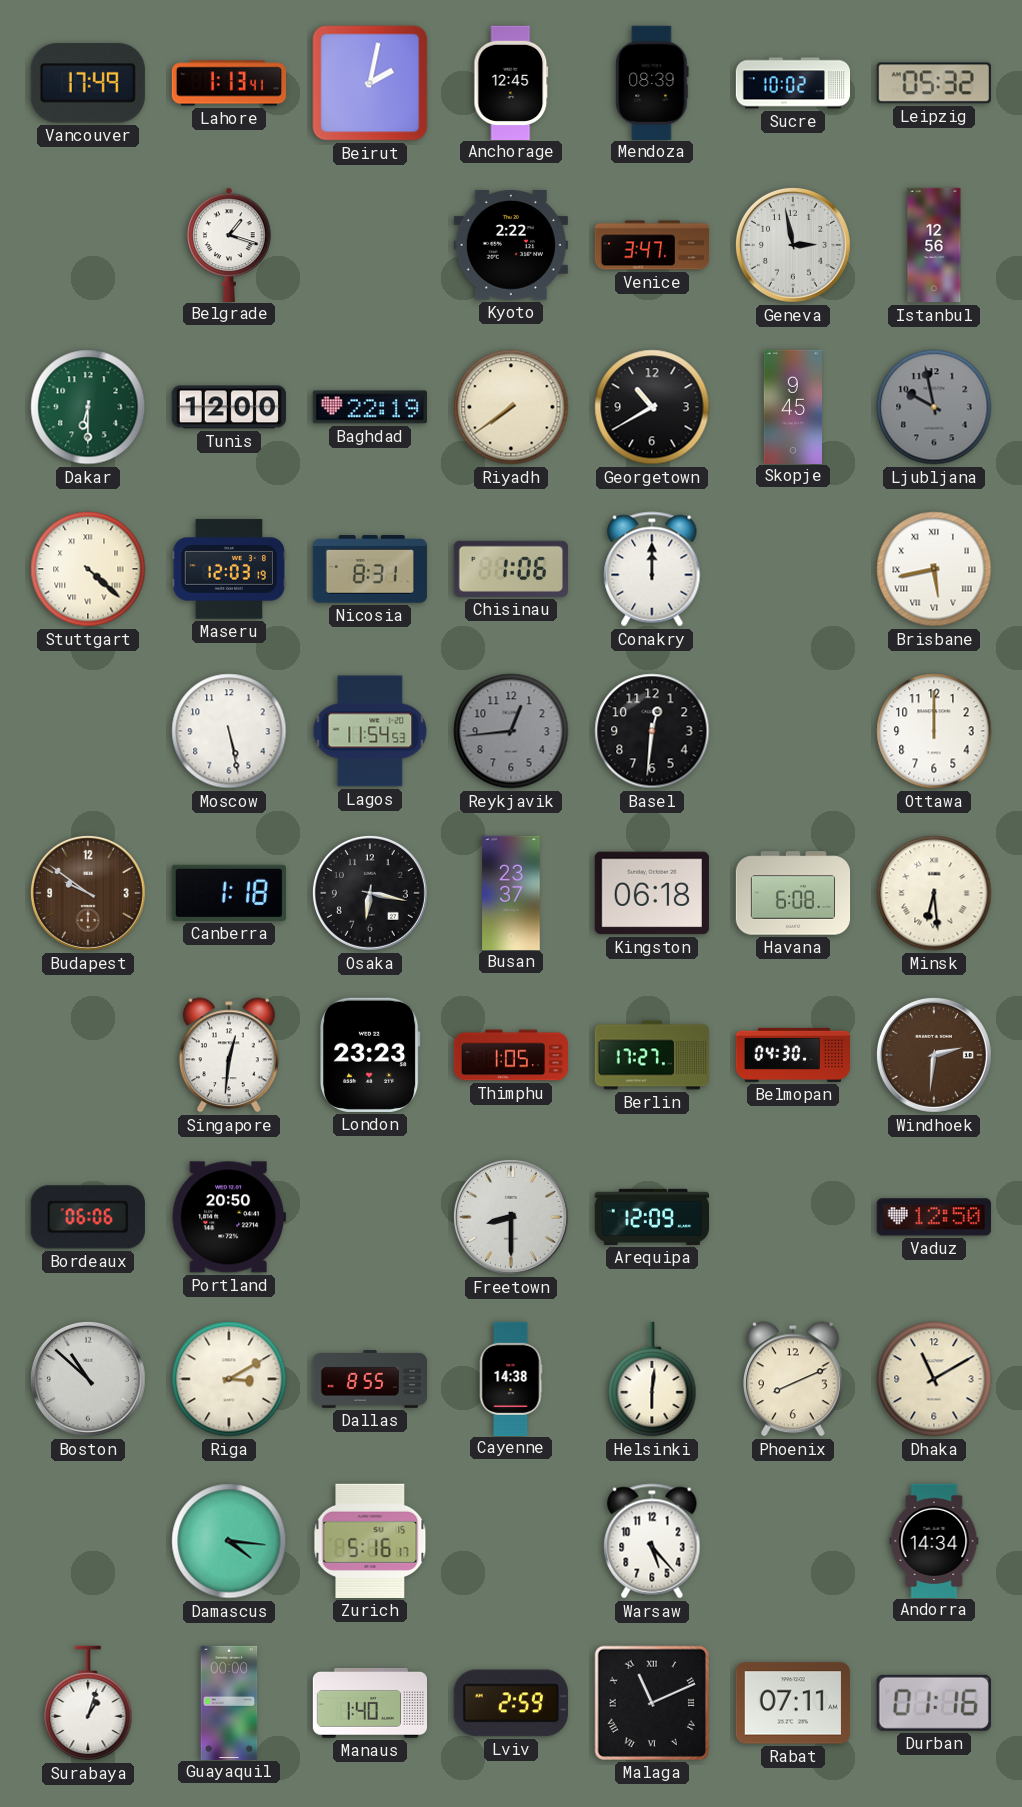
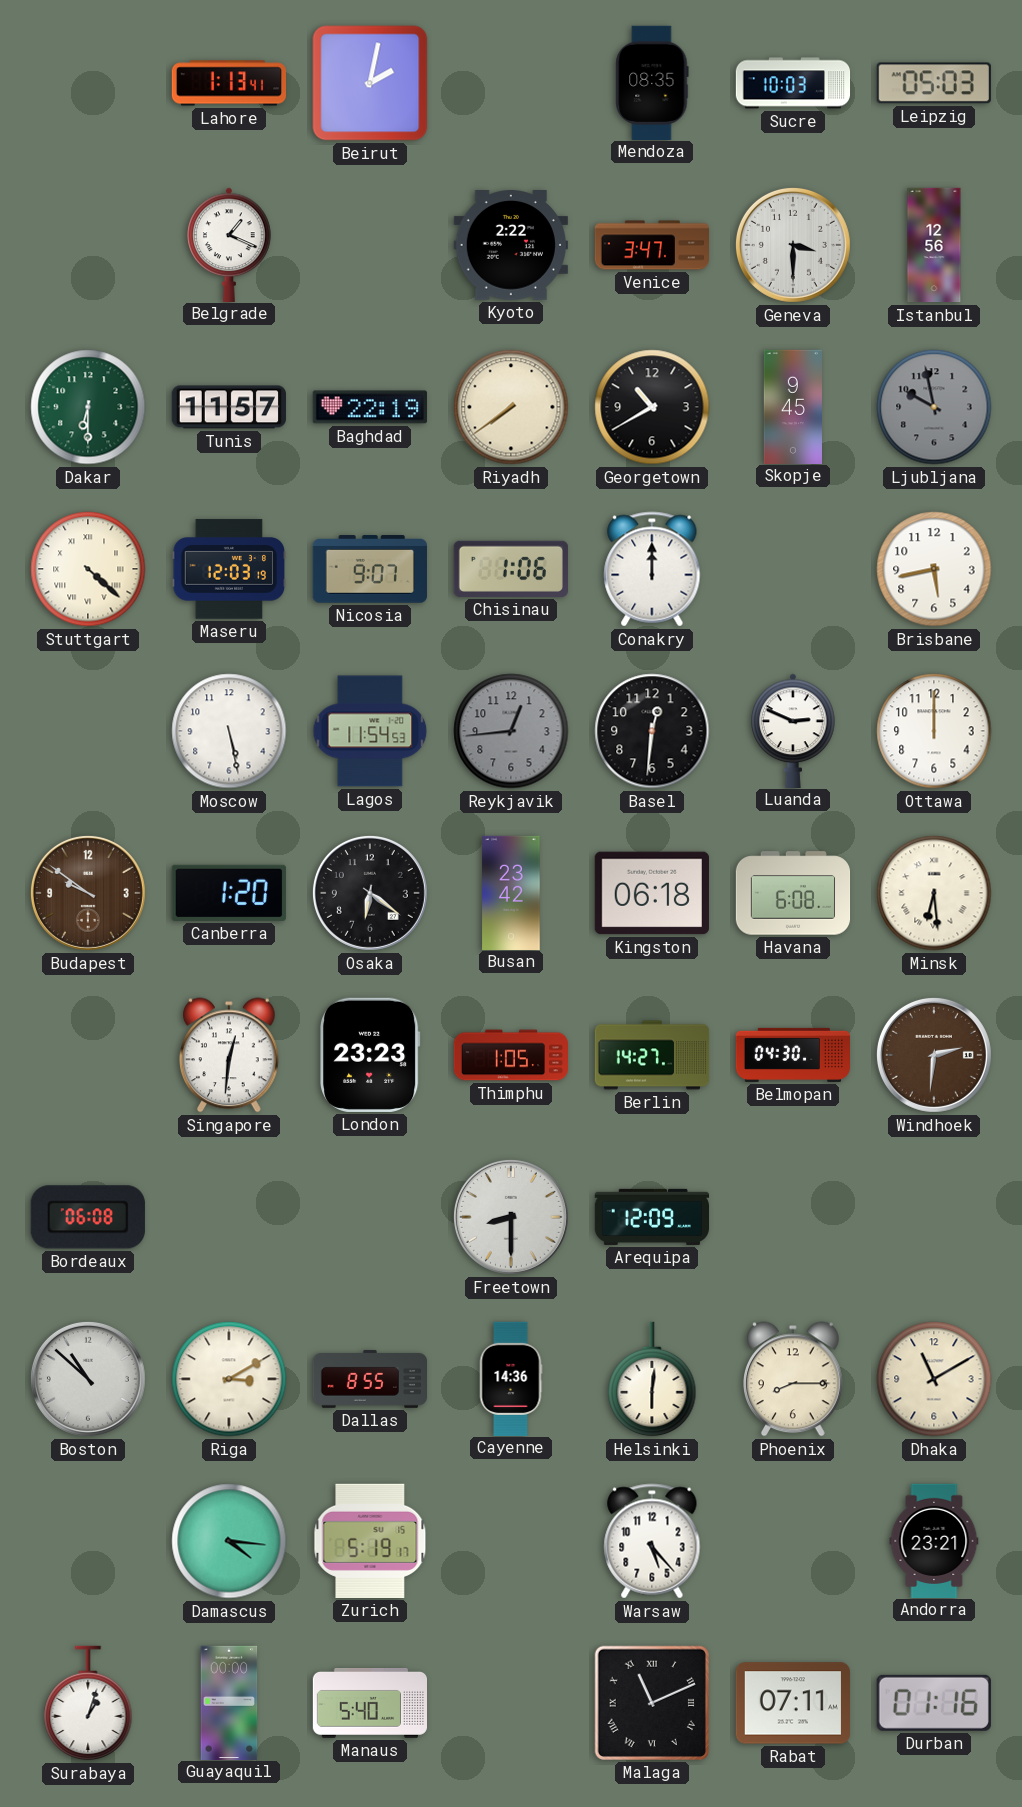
Vancouver: 17:49 -> none (88, 83)
Anchorage: 12:45 -> none (511, 82)
Mendoza: 08:39 -> 08:35 (652, 82)
Sucre: 10:02 -> 10:03 (793, 83)
Leipzig: 05:32 -> 05:03 (934, 83)
Belgrade: 1:18 -> 1:19 (229, 244)
Geneva: 2:58 -> 3:30 (793, 245)
Tunis: 12:00 -> 11:57 (228, 407)
Nicosia: 8:31 -> 9:07 (369, 569)
Brisbane numerals: Roman -> Arabic (934, 569)
Luanda: none -> 2:49 (793, 730)
Canberra: 1:18 -> 1:20 (229, 893)
Osaka: 6:17 -> 6:21 (370, 893)
Busan: 23:37 -> 23:42 (511, 892)
Berlin: 17:27 -> 14:27 (652, 1055)
Bordeaux: 06:06 -> 06:08 (88, 1217)
Portland: 20:50 -> none (229, 1217)
Vaduz: 12:50 -> none (934, 1217)
Cayenne: 14:38 -> 14:36 (511, 1378)
Phoenix: 8:11 -> 8:15 (794, 1379)
Zurich: 5:16 -> 5:19 (370, 1541)
Andorra: 14:34 -> 23:21 (934, 1540)
Manaus: 1:40 -> 5:40 (370, 1704)
Lviv: 2:59 -> none (511, 1703)
